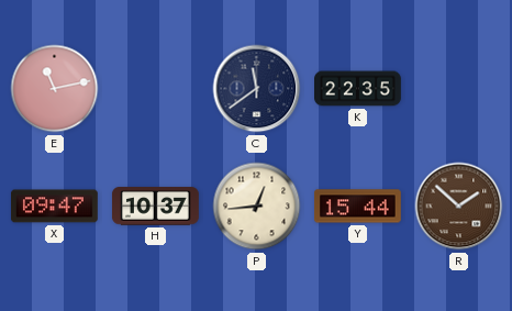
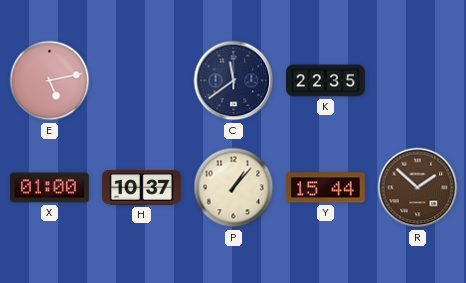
E: 11:13 -> 5:13 (50, 81)
X: 09:47 -> 01:00 (49, 188)
P: 12:44 -> 1:07 (234, 188)
